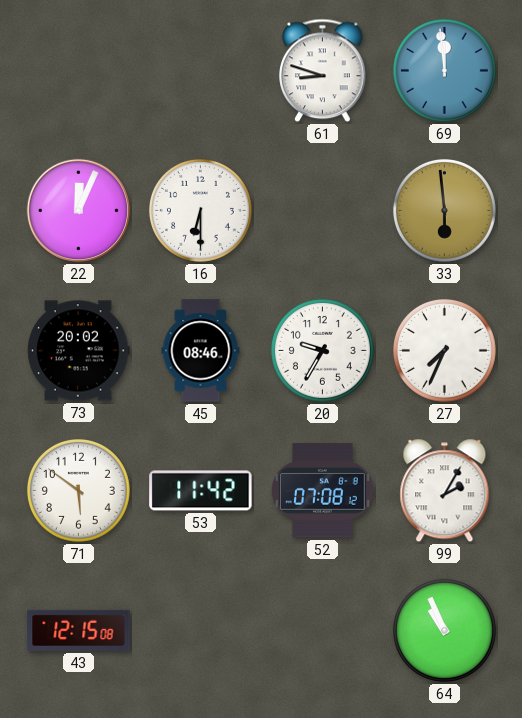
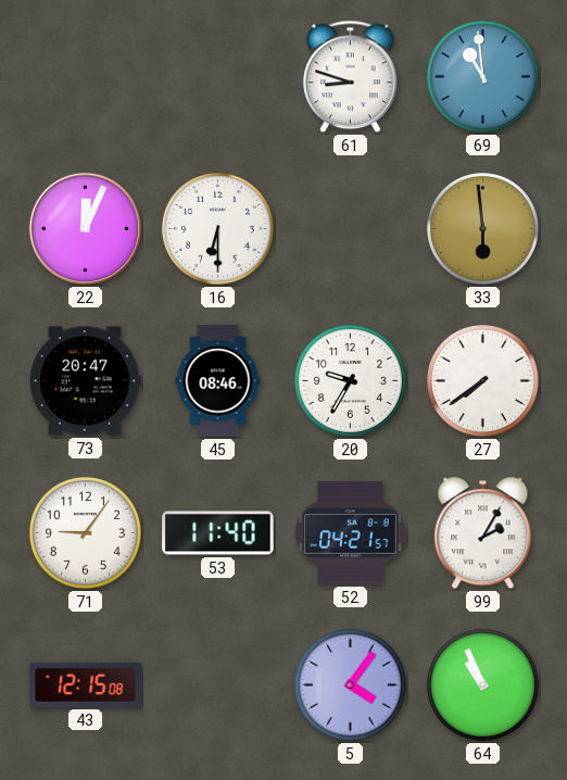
69: 11:59 -> 10:59 (482, 76)
73: 20:02 -> 20:47 (86, 381)
27: 7:34 -> 7:39 (482, 380)
71: 5:51 -> 9:06 (85, 532)
53: 11:42 -> 11:40 (218, 533)
52: 07:08 -> 04:21 (351, 533)
5: none -> 4:06 (350, 684)
